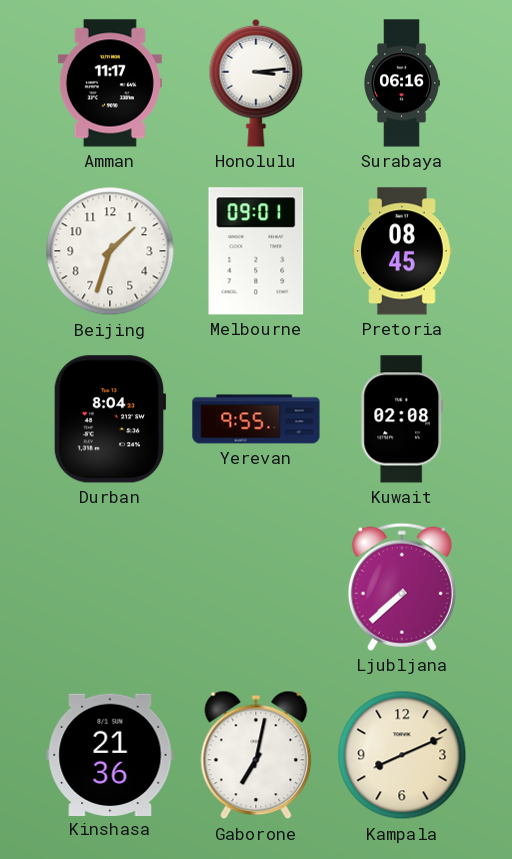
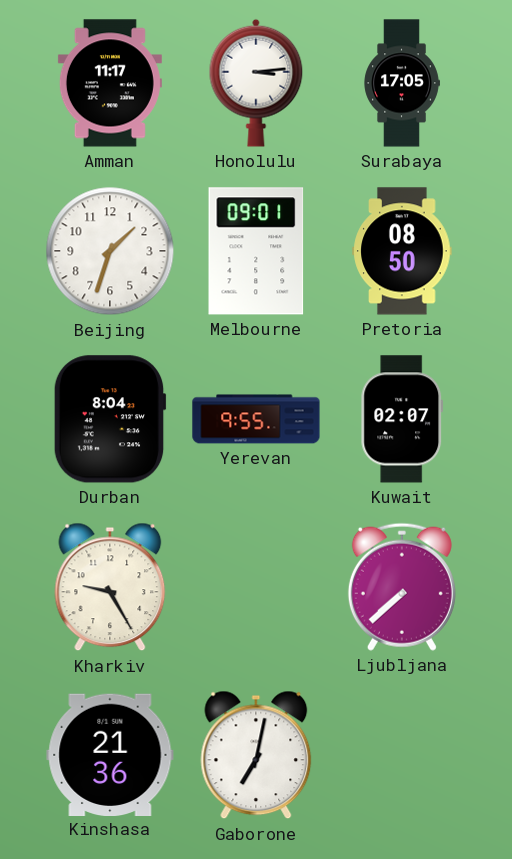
Surabaya: 06:16 -> 17:05 (402, 83)
Pretoria: 08:45 -> 08:50 (402, 251)
Kuwait: 02:08 -> 02:07 (402, 419)
Kharkiv: none -> 9:25 (110, 587)
Kampala: 8:11 -> none (402, 755)
